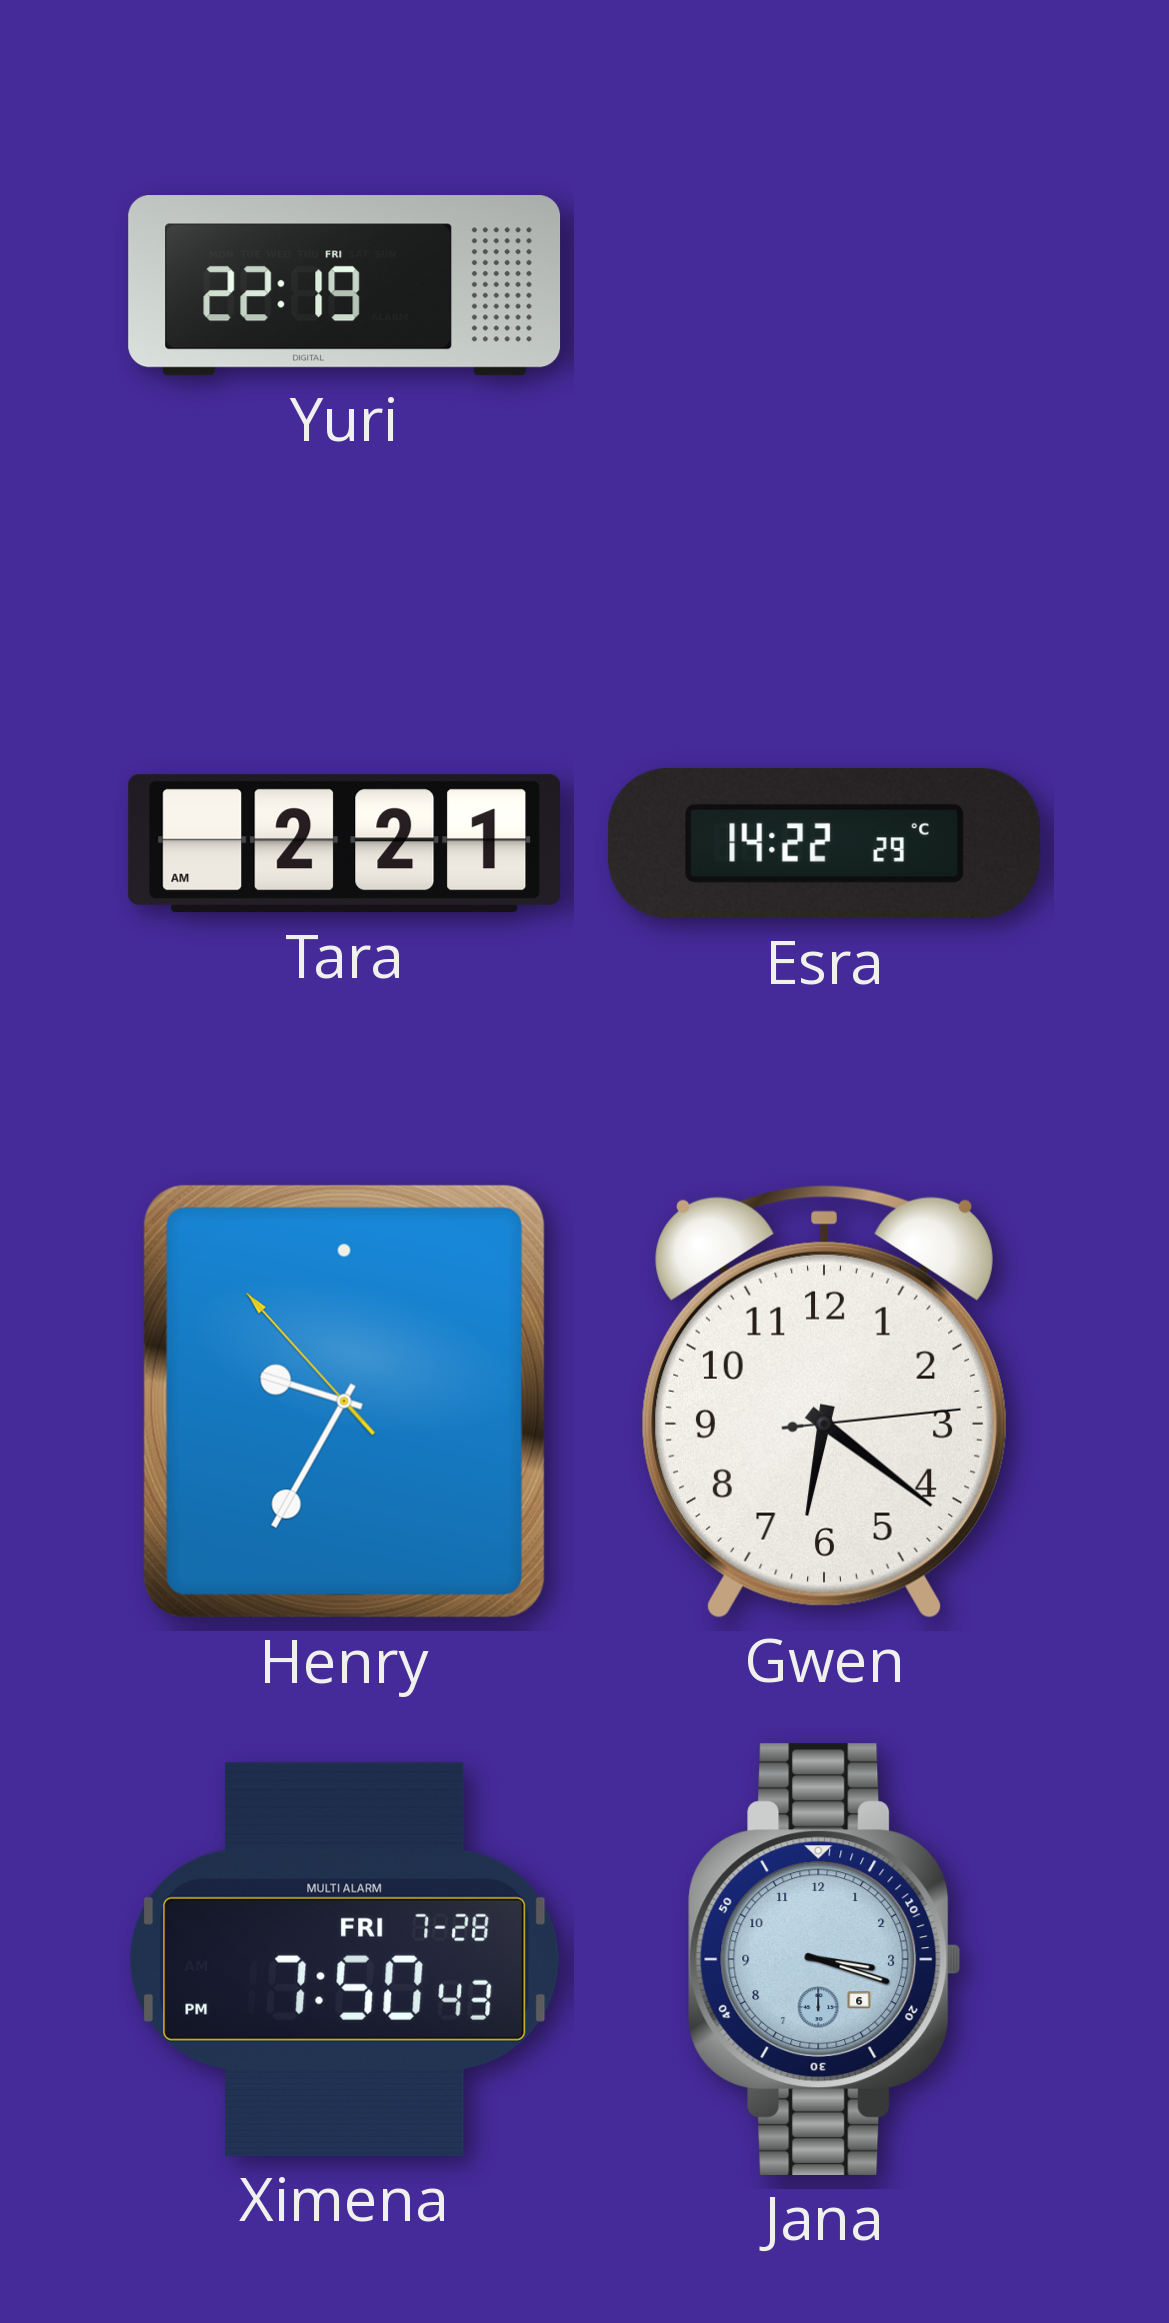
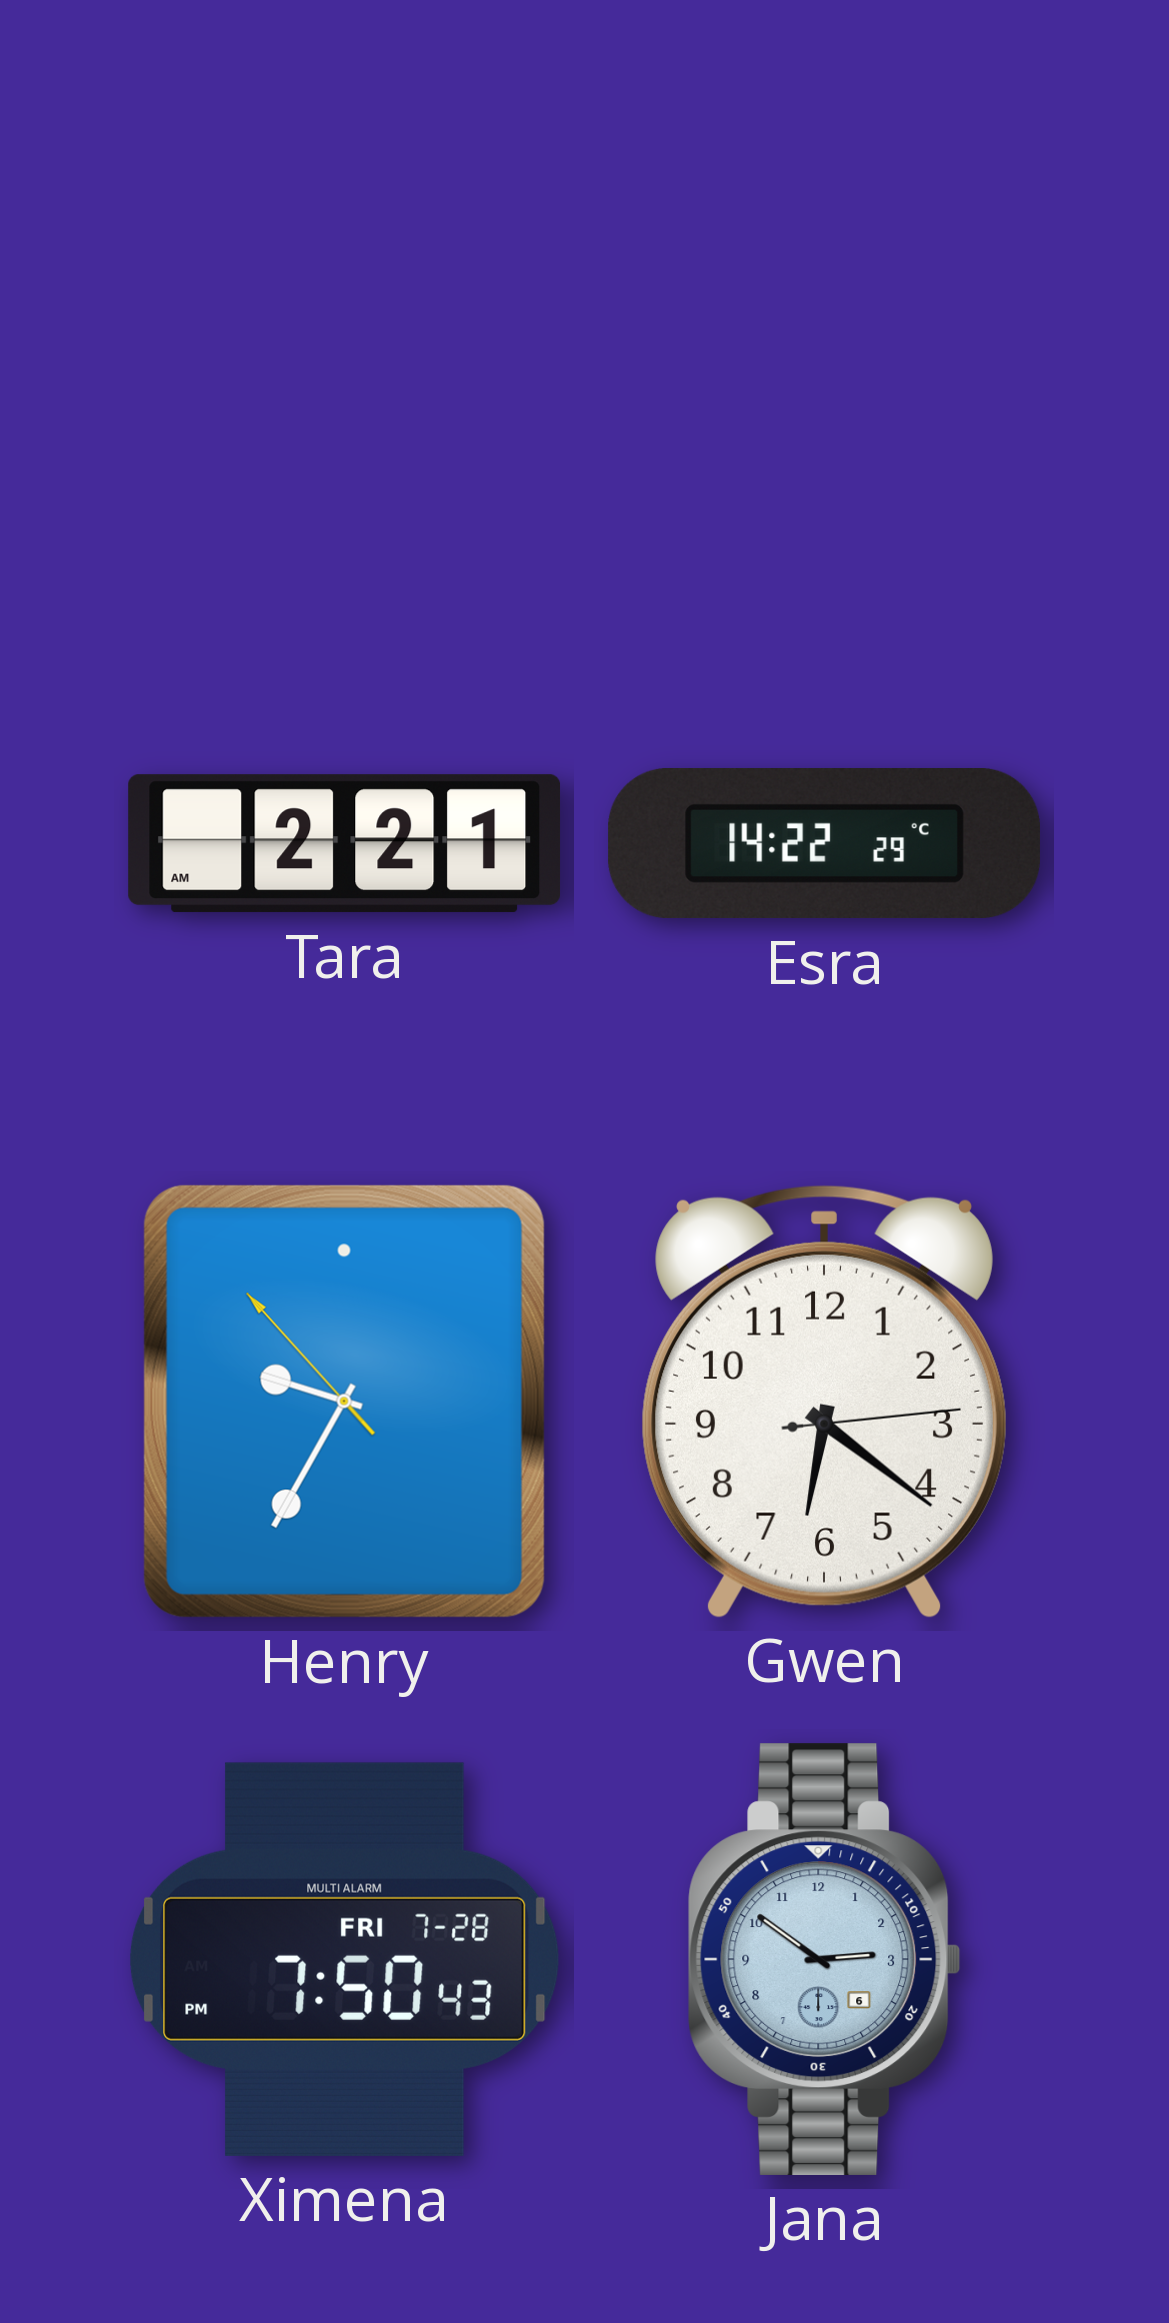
Yuri: 22:19 -> none (345, 286)
Jana: 3:18 -> 2:51 (825, 1959)
